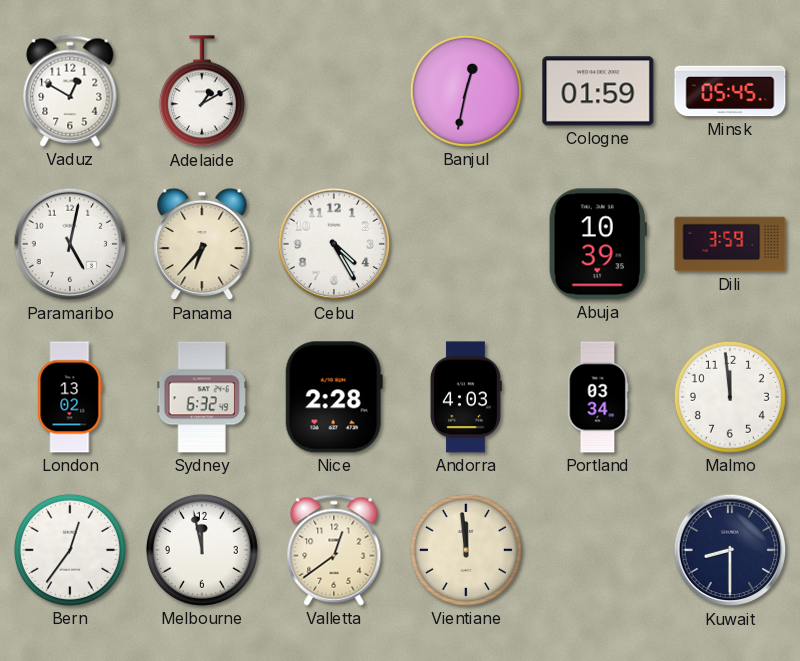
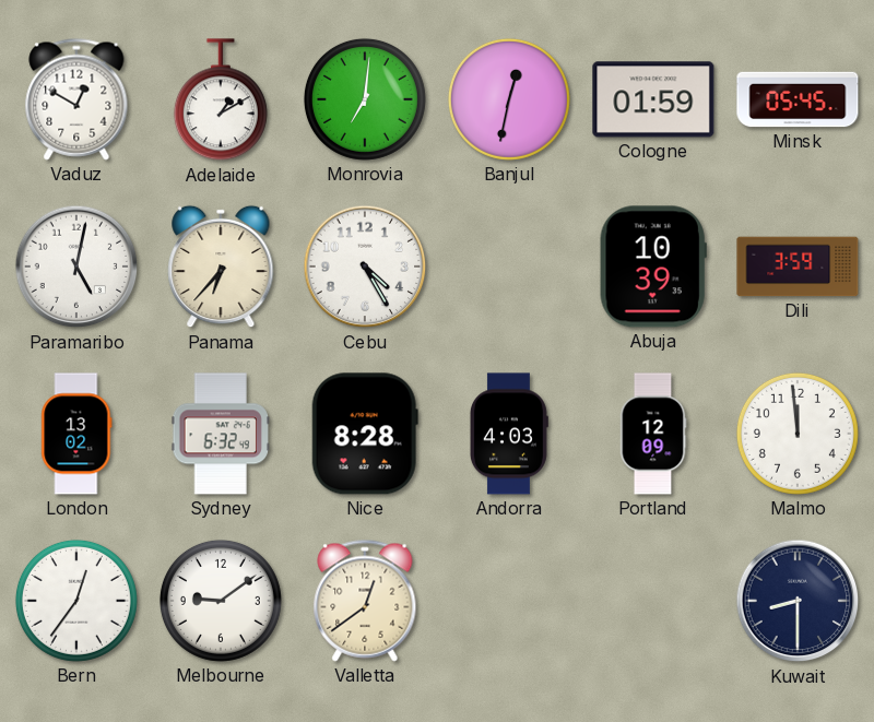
Monrovia: none -> 7:01 (365, 99)
Nice: 2:28 -> 8:28 (365, 434)
Portland: 03:34 -> 12:09 (653, 434)
Melbourne: 11:58 -> 9:09 (221, 601)
Vientiane: 11:59 -> none (466, 550)
